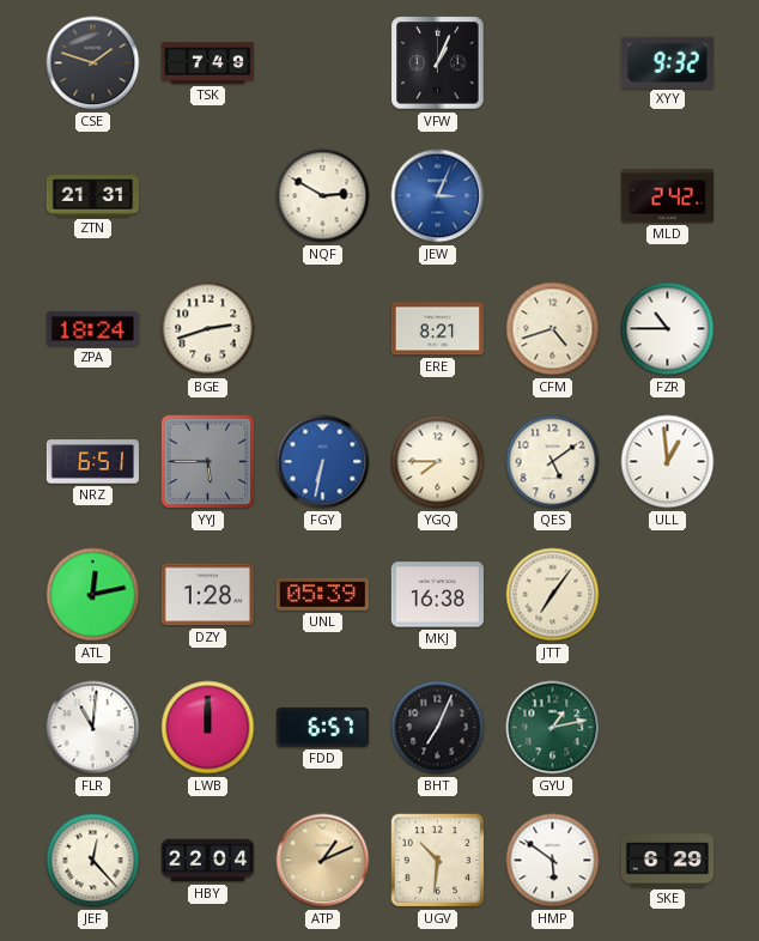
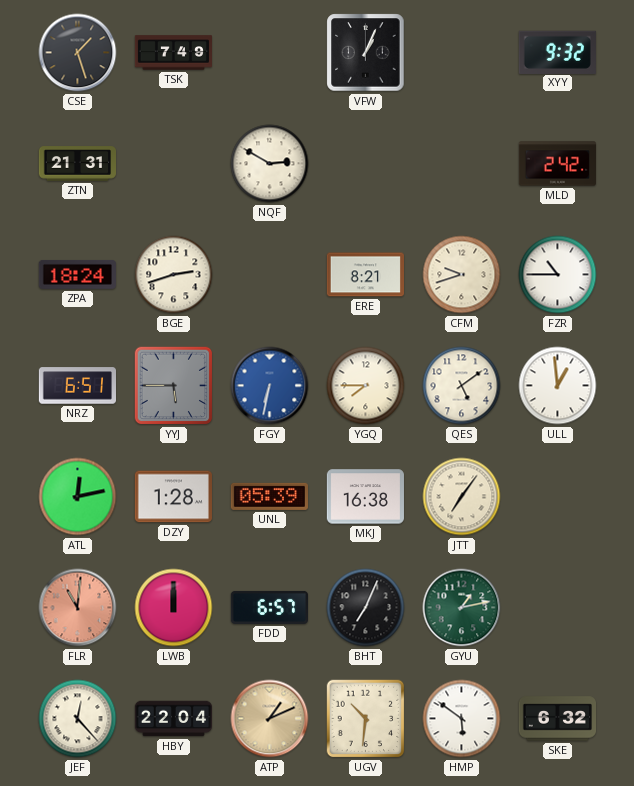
CSE: 1:48 -> 1:27 (78, 53)
JEW: 3:04 -> none (438, 196)
CFM: 4:42 -> 9:42 (462, 275)
FLR dial: white -> salmon (78, 608)
SKE: 6:29 -> 6:32 (557, 719)
